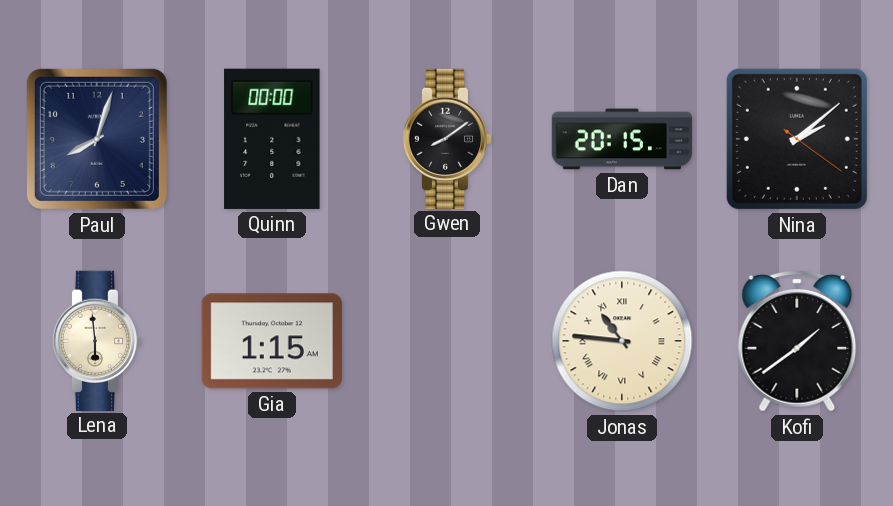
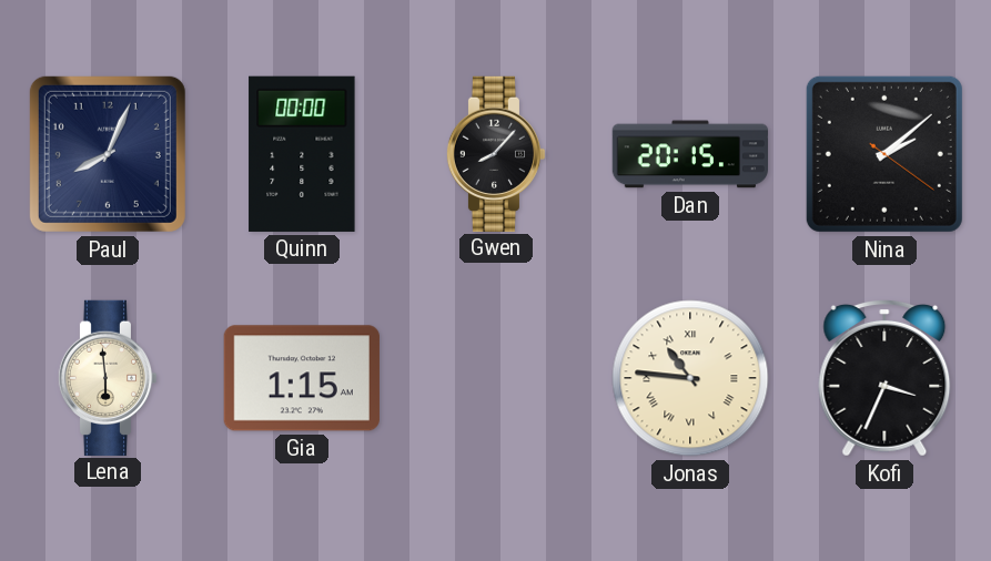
Paul: 8:03 -> 8:04 (108, 154)
Gwen: 8:09 -> 8:07 (496, 153)
Kofi: 1:39 -> 3:34 (884, 378)
